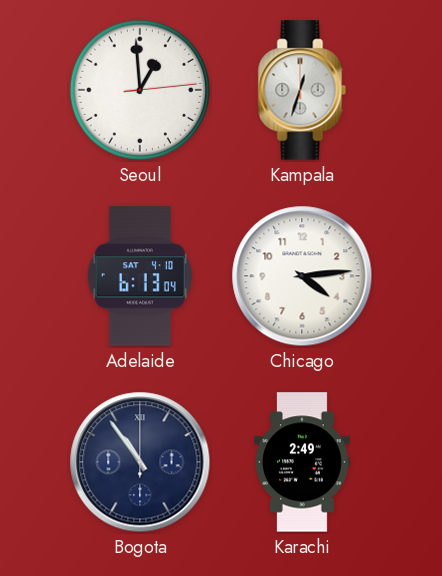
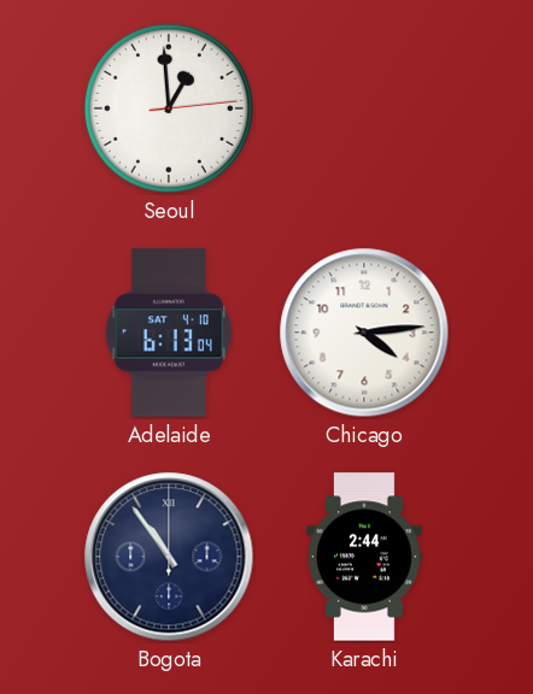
Kampala: 12:33 -> none (302, 90)
Karachi: 2:49 -> 2:44 (364, 557)
